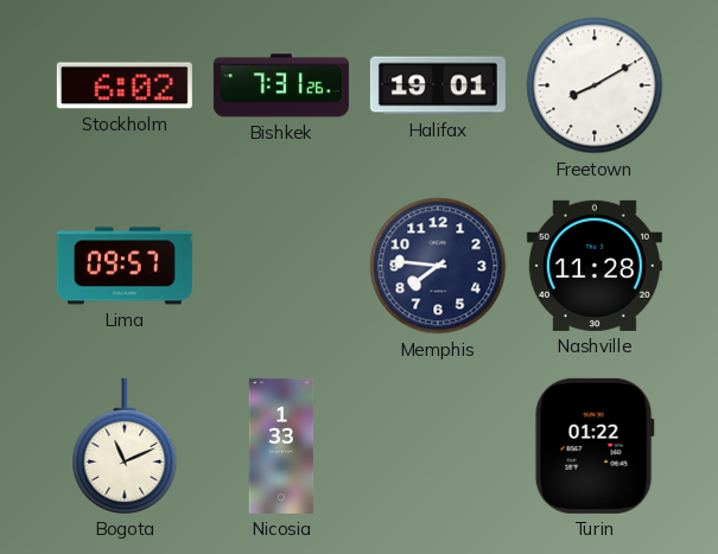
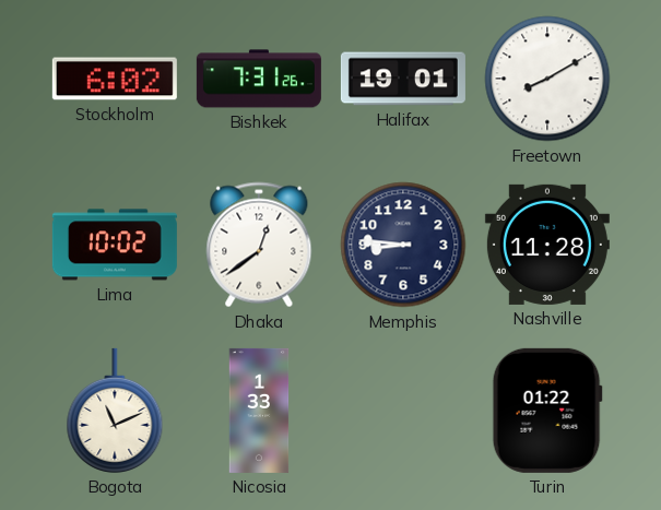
Lima: 09:57 -> 10:02 (115, 245)
Dhaka: none -> 12:39 (259, 245)
Memphis: 7:46 -> 8:46 (403, 245)
